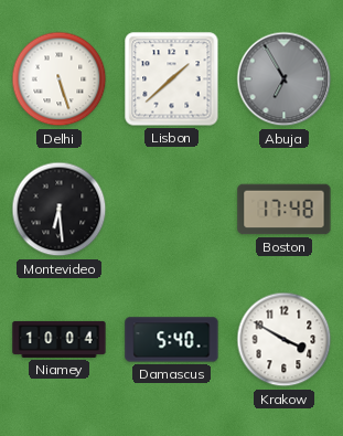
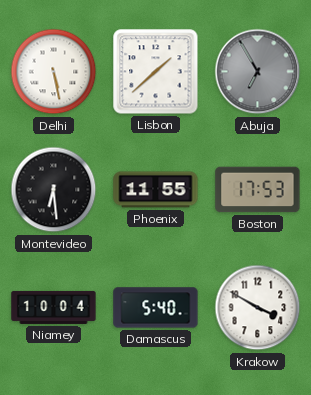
Delhi: 5:27 -> 5:28 (54, 72)
Phoenix: none -> 11:55 (156, 190)
Boston: 17:48 -> 17:53 (258, 190)
